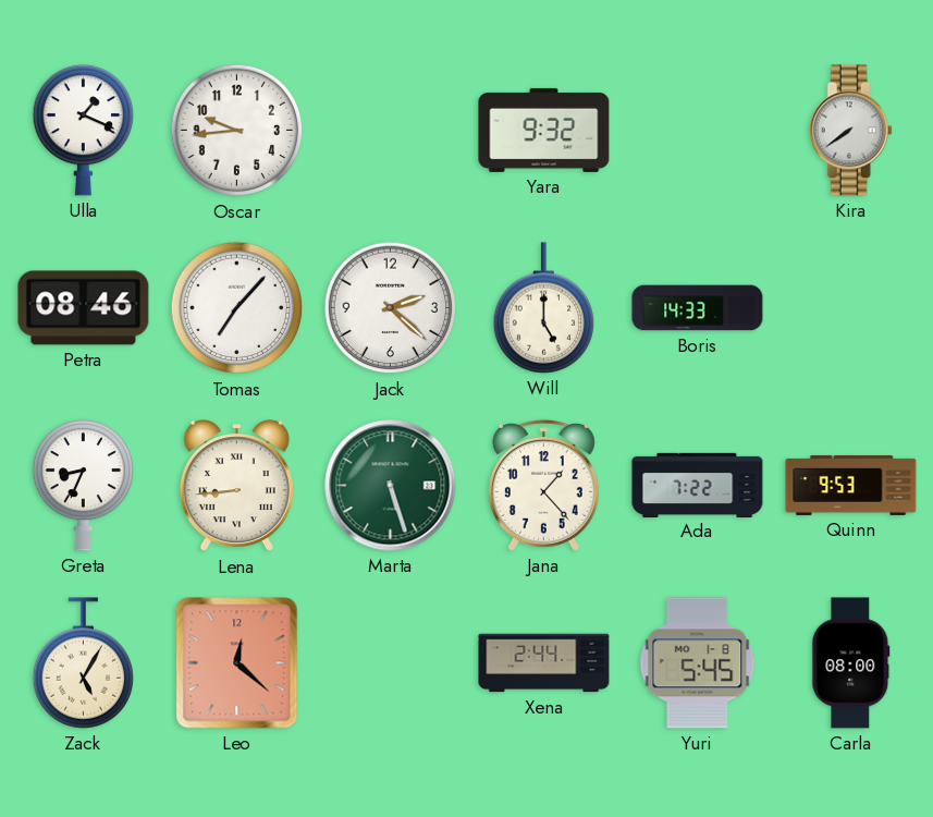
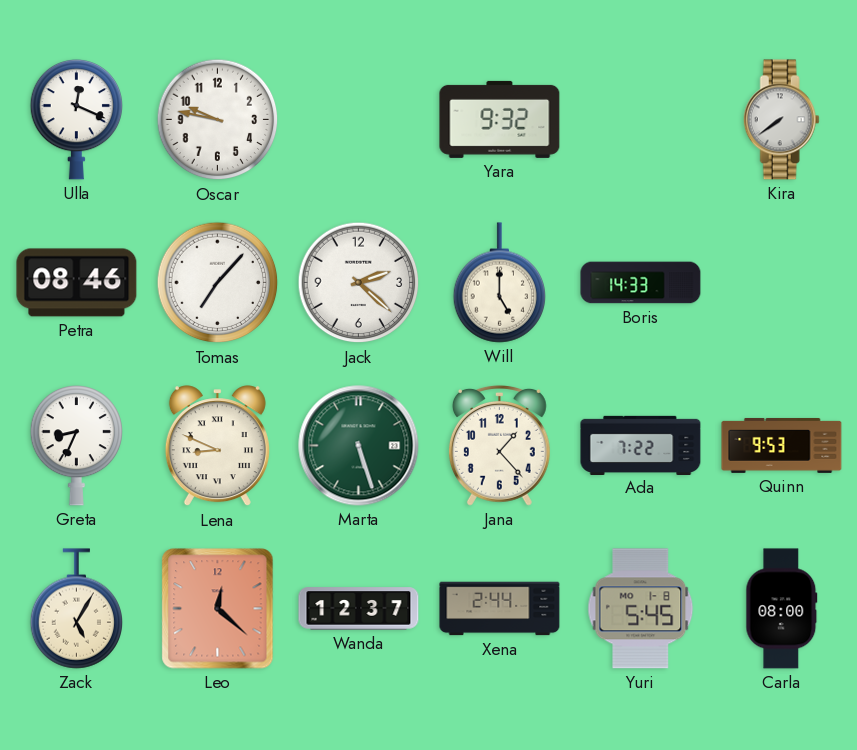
Ulla: 1:19 -> 12:19 (76, 119)
Oscar: 9:44 -> 9:47 (218, 120)
Lena: 8:44 -> 8:49 (217, 446)
Wanda: none -> 12:37 (359, 609)
